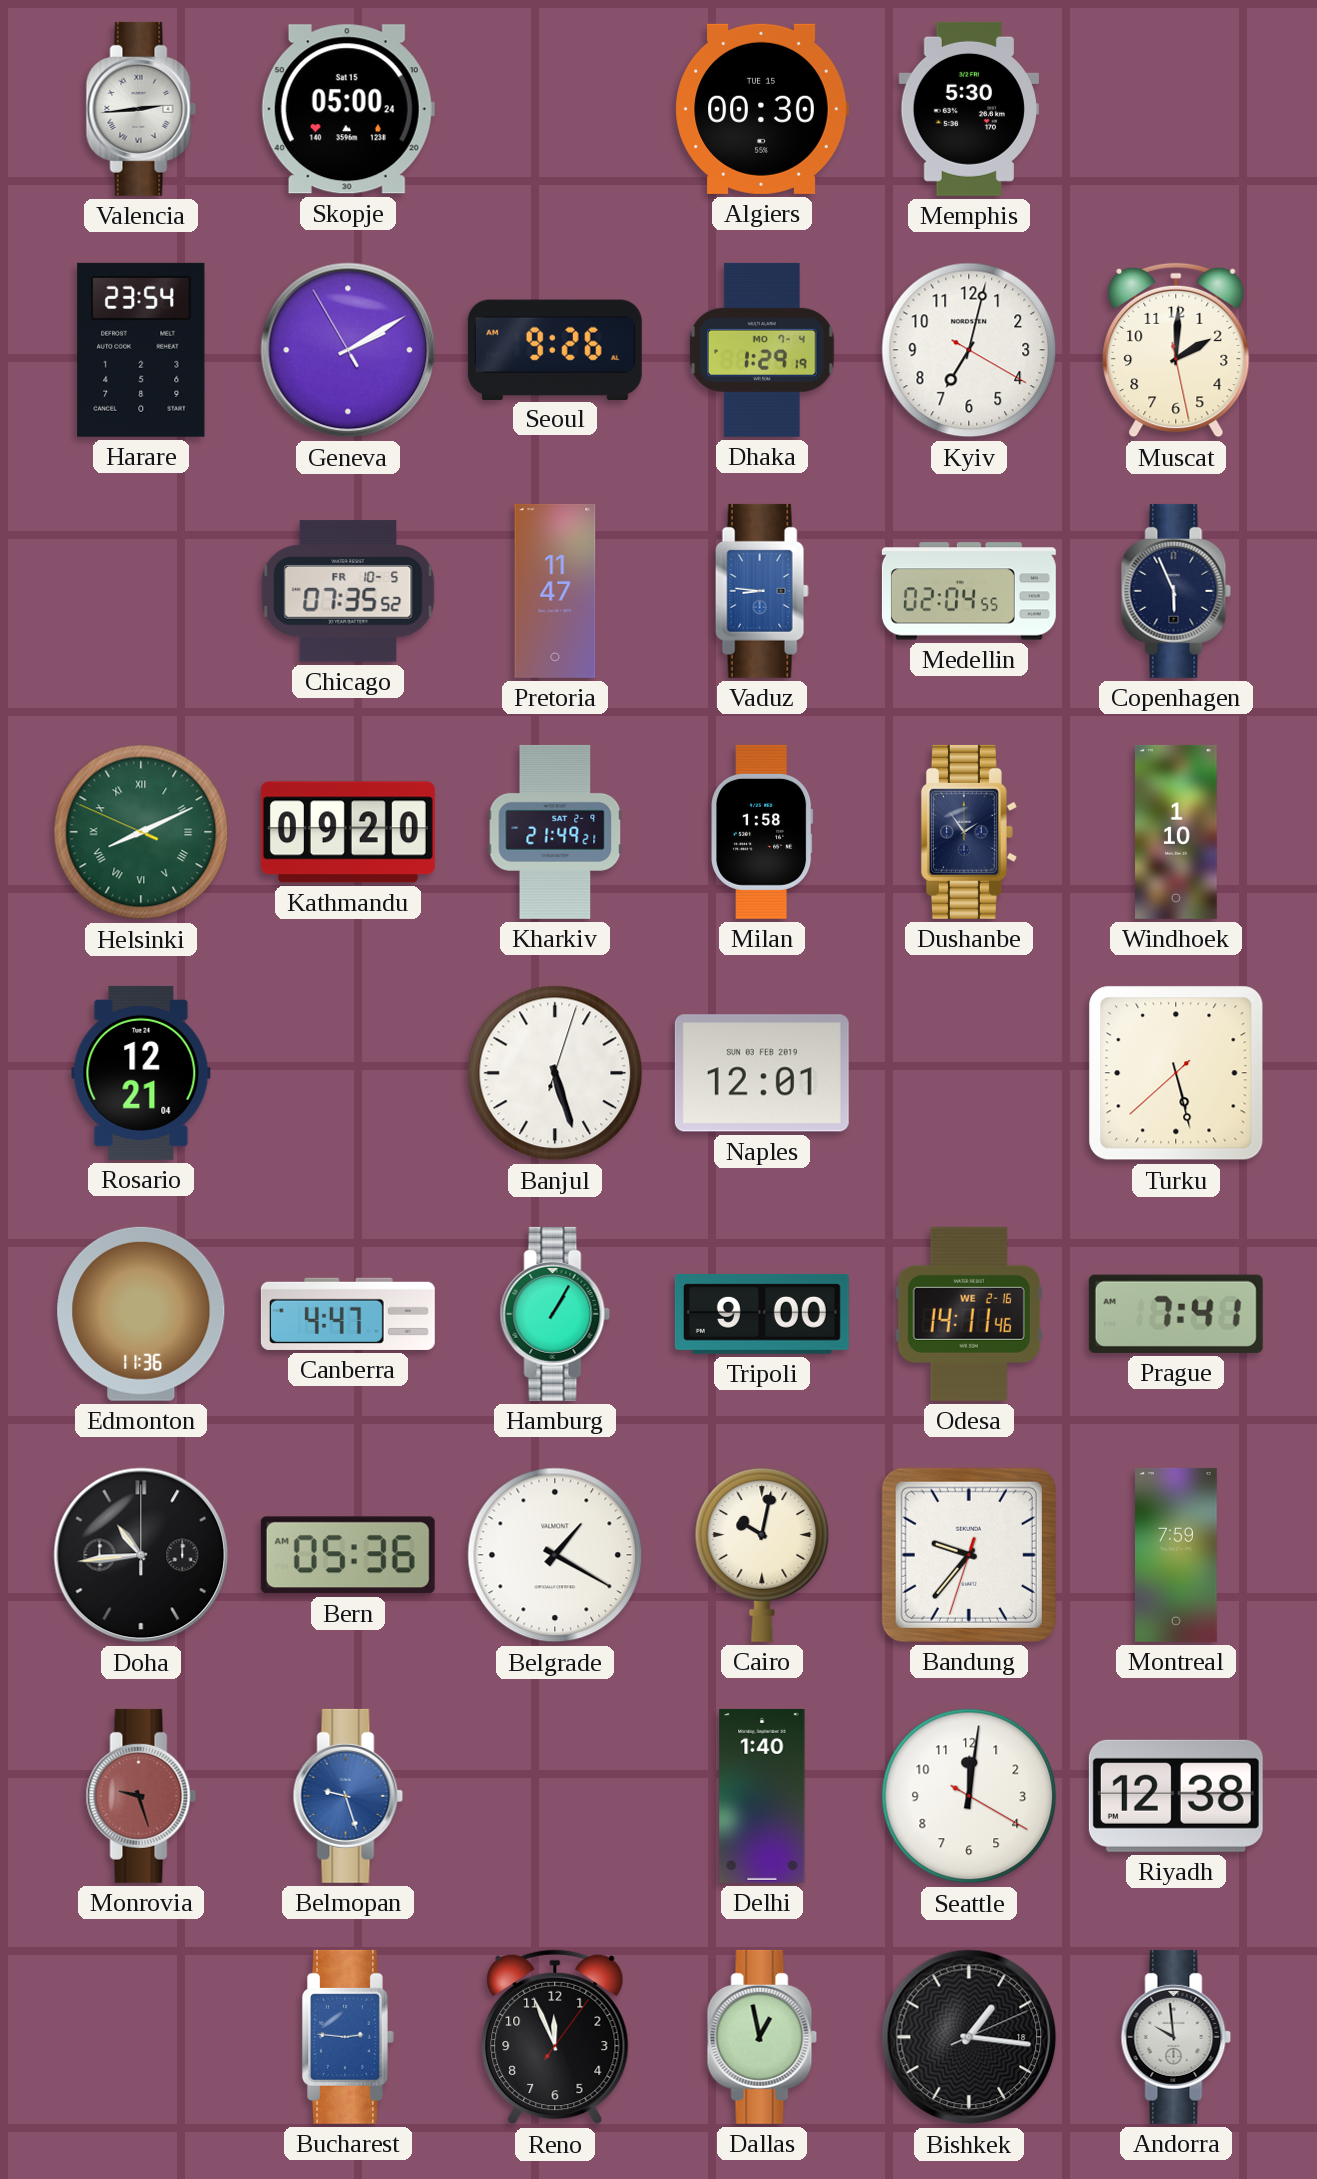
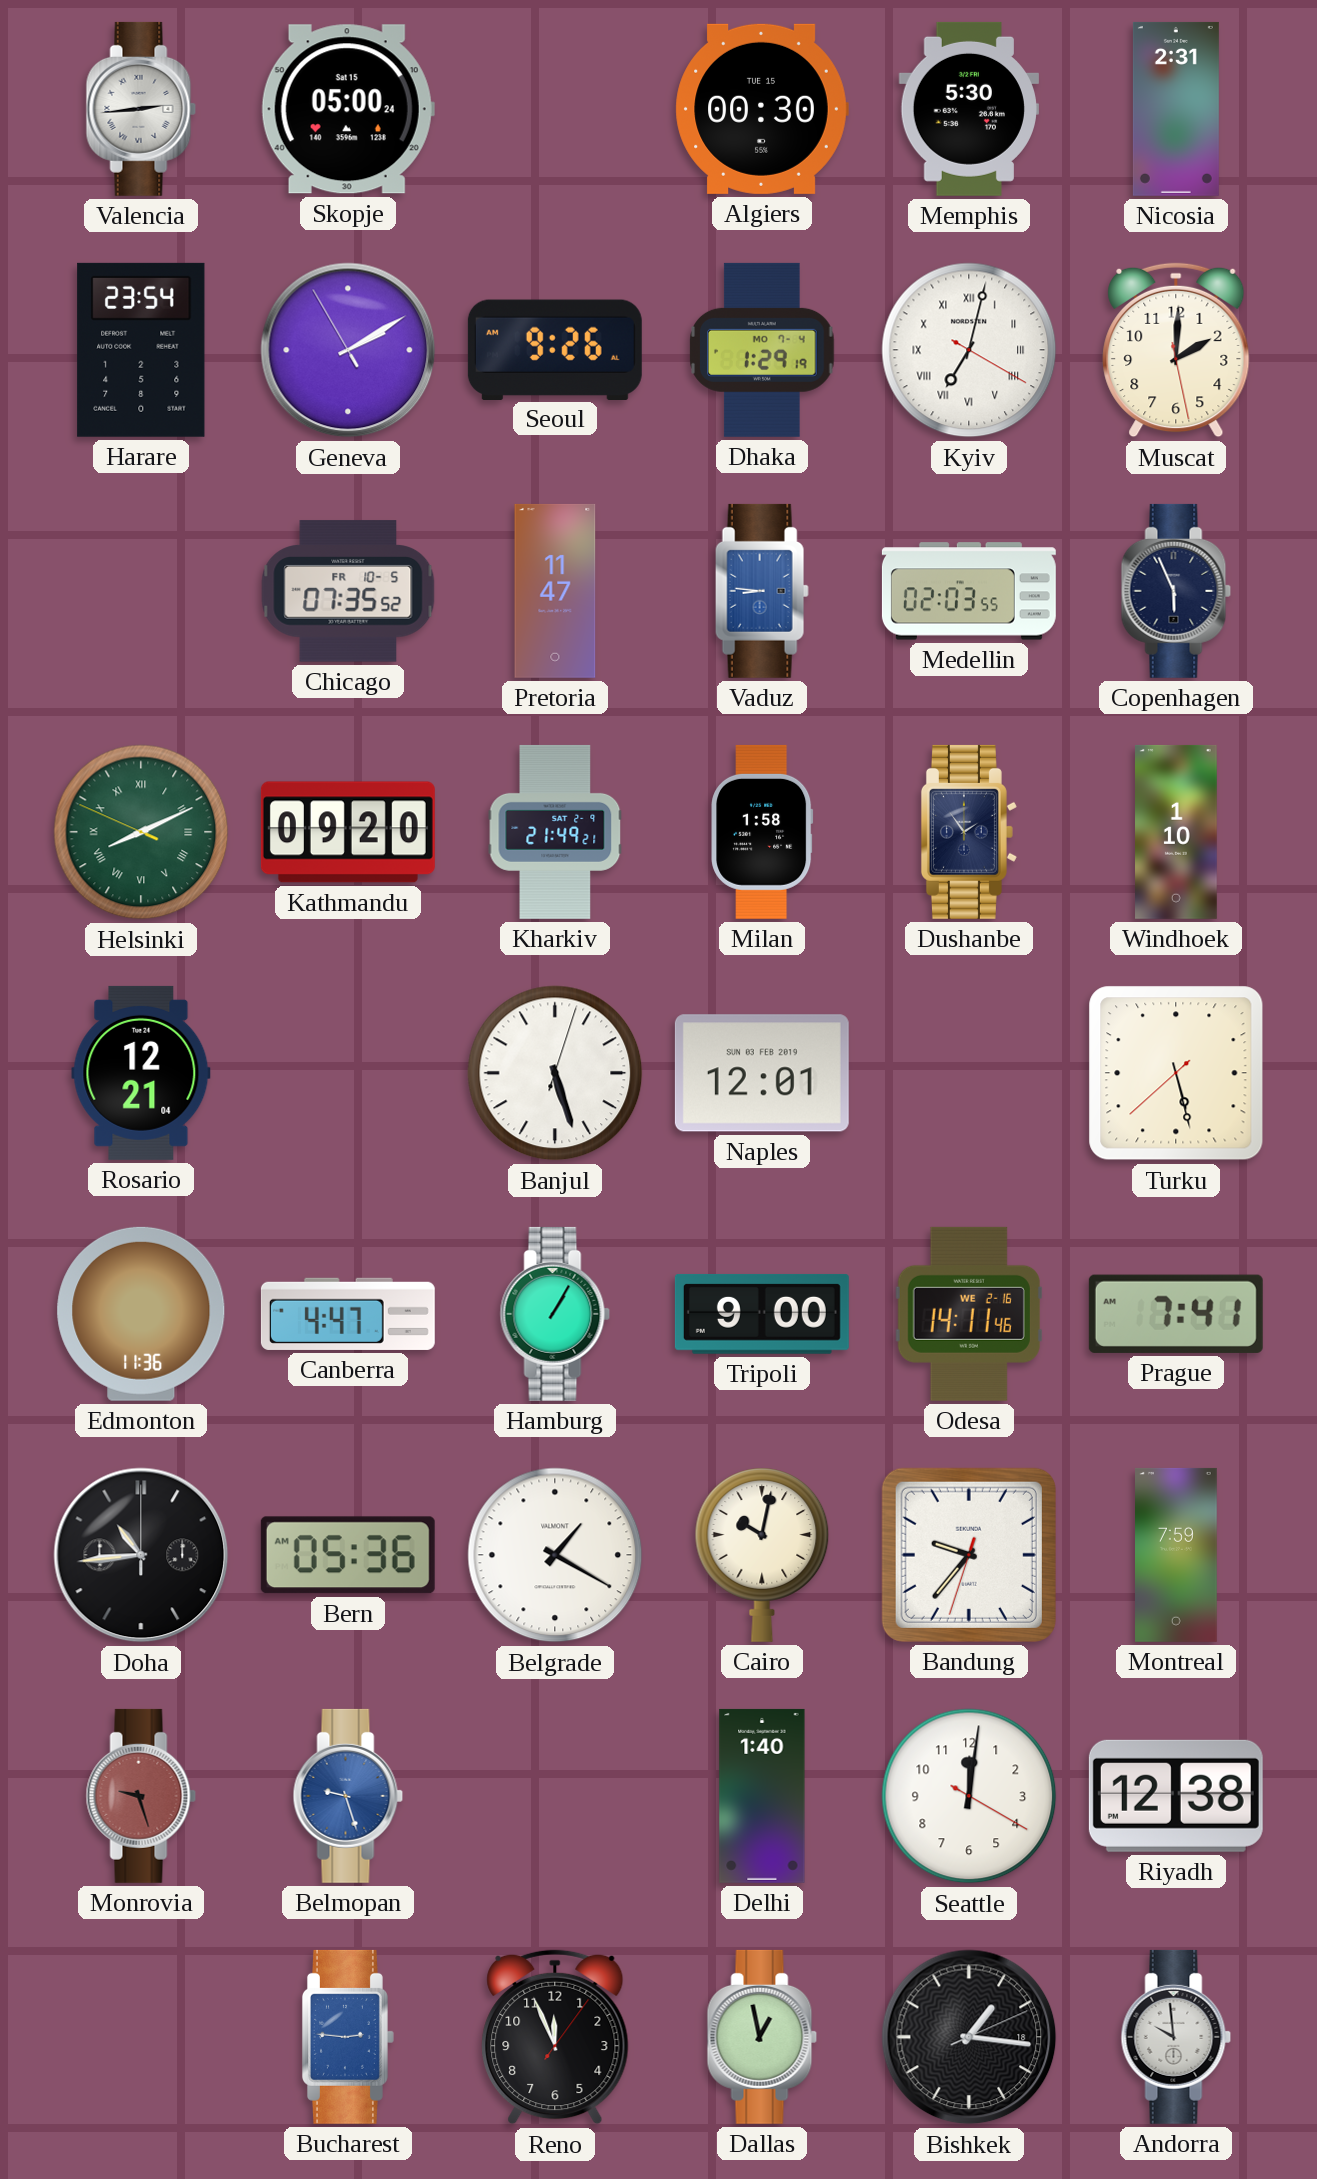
Nicosia: none -> 2:31 (1176, 109)
Kyiv numerals: Arabic -> Roman (969, 350)
Medellin: 02:04 -> 02:03 (969, 591)
